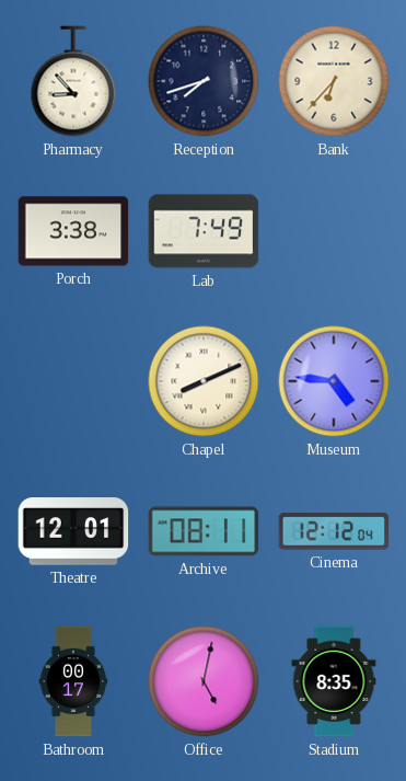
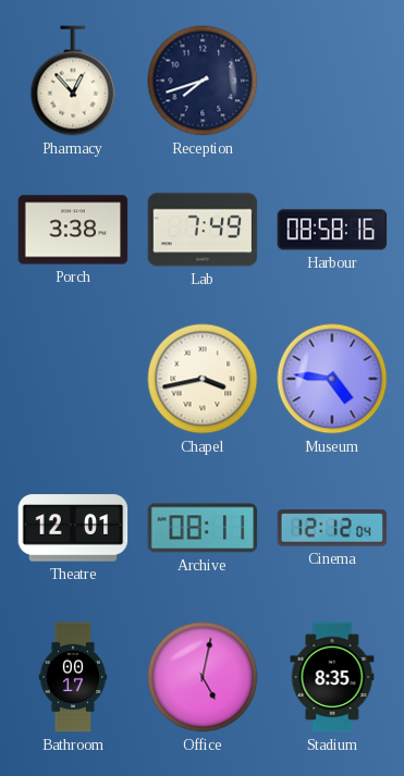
Pharmacy: 8:53 -> 12:53 (73, 81)
Bank: 6:37 -> none (334, 81)
Harbour: none -> 08:58 (332, 230)
Chapel: 8:11 -> 3:43 (203, 379)
